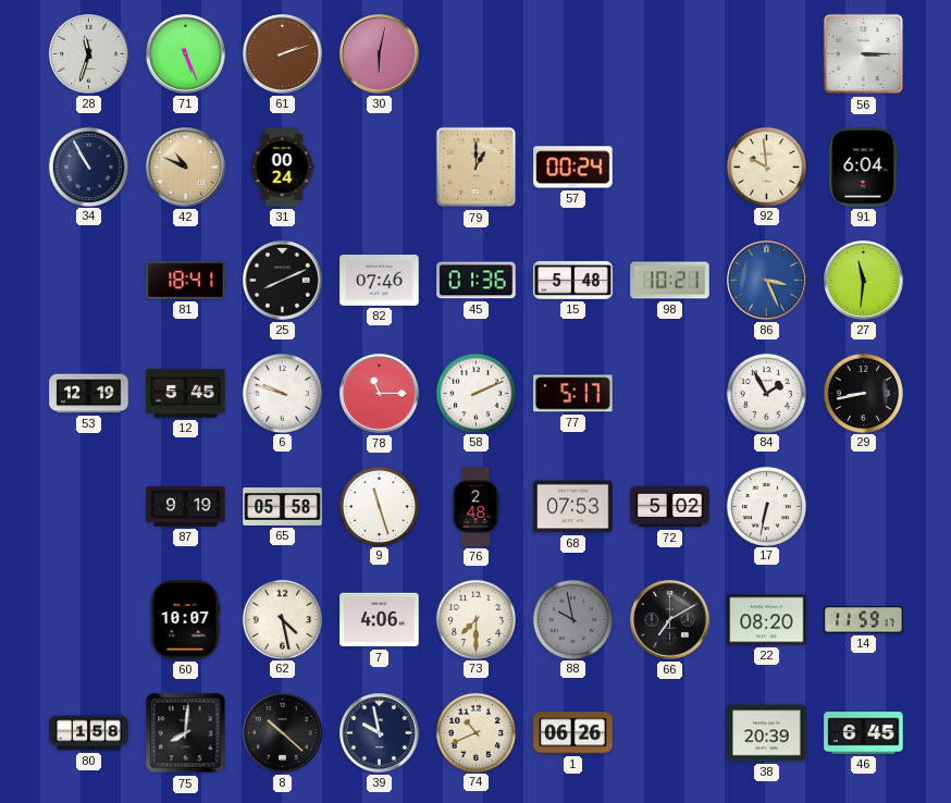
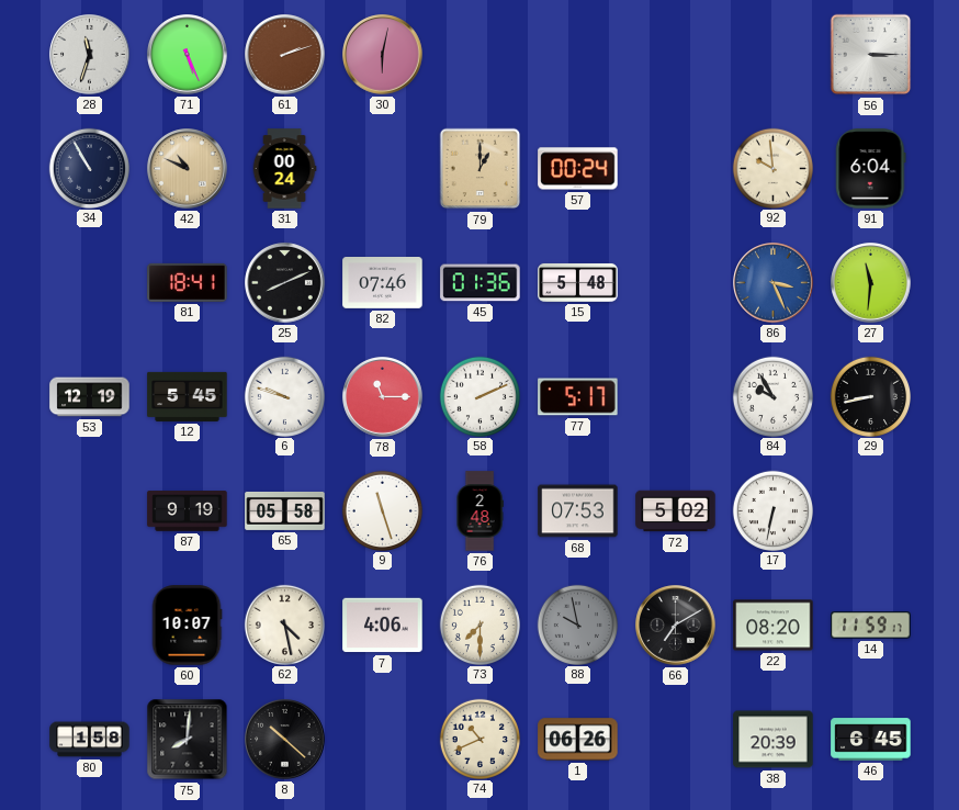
98: 10:21 -> none (670, 281)
84: 1:55 -> 9:55 (772, 396)
39: 9:58 -> none (380, 733)
